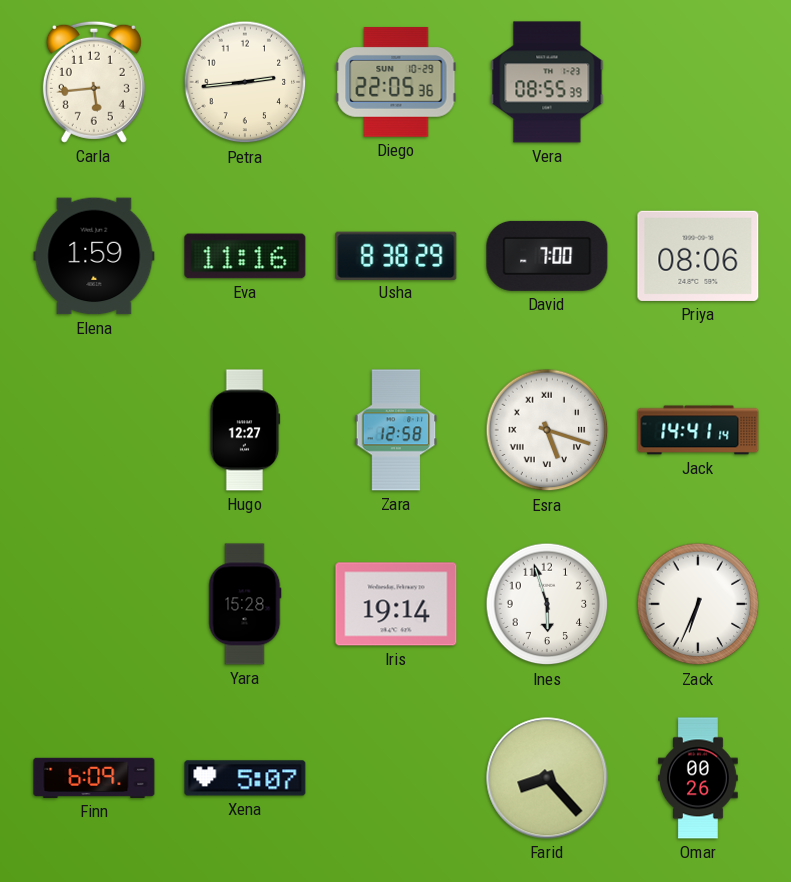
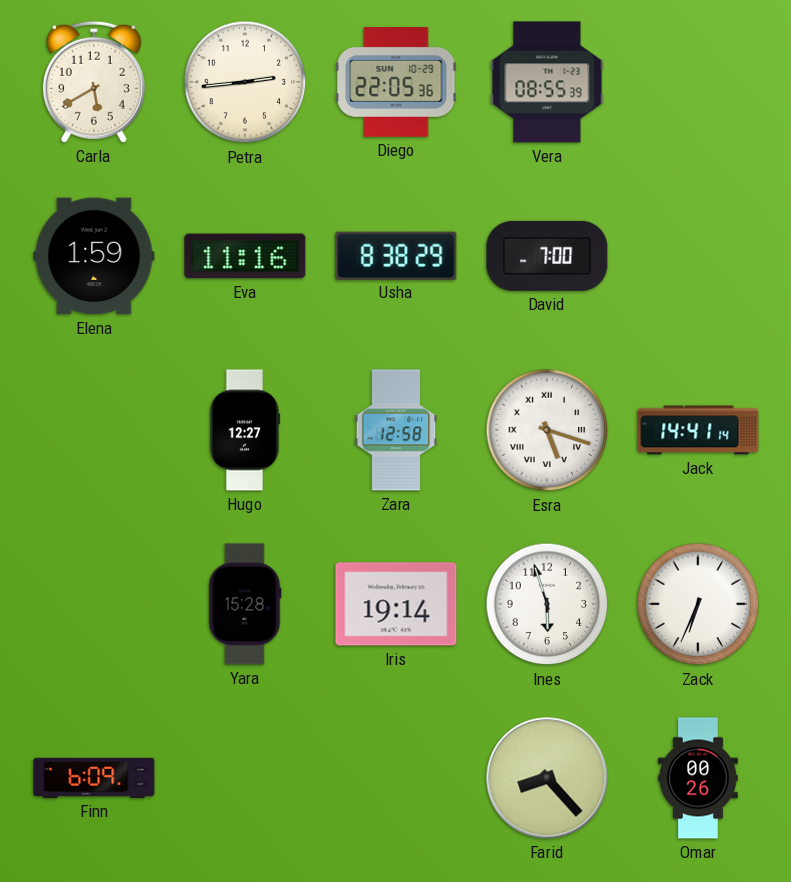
Carla: 5:44 -> 5:40 (94, 82)
Priya: 08:06 -> none (698, 256)
Xena: 5:07 -> none (245, 778)
